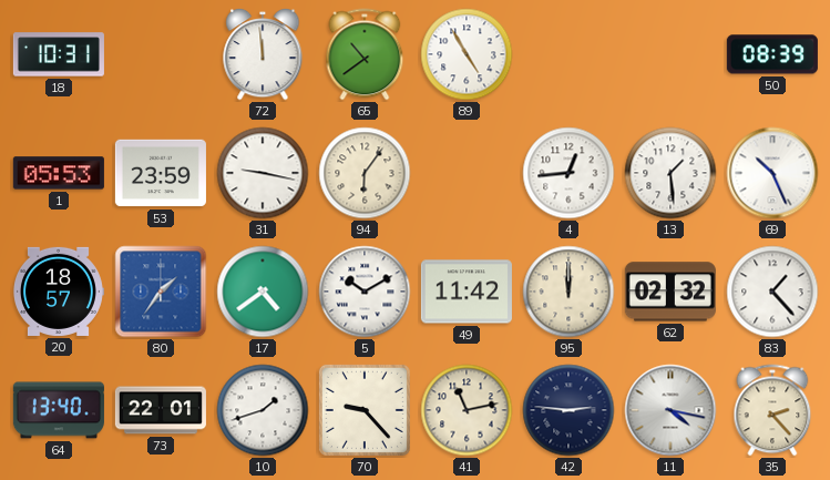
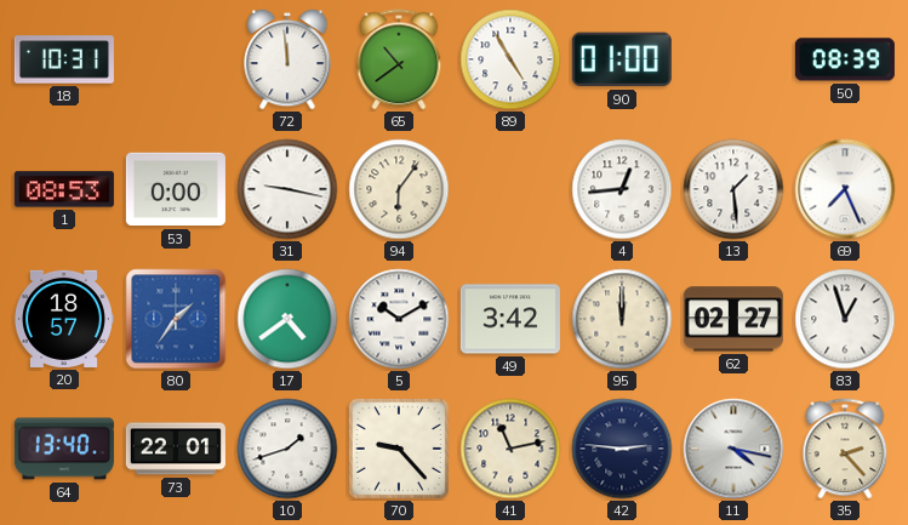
90: none -> 01:00 (622, 59)
1: 05:53 -> 08:53 (64, 189)
53: 23:59 -> 0:00 (176, 189)
69: 10:26 -> 7:26 (845, 189)
49: 11:42 -> 3:42 (510, 319)
62: 02:32 -> 02:27 (733, 319)
83: 1:23 -> 12:57 (845, 319)
